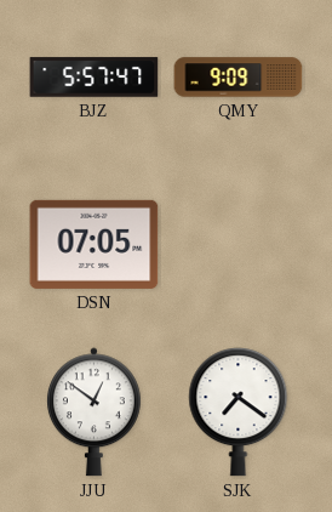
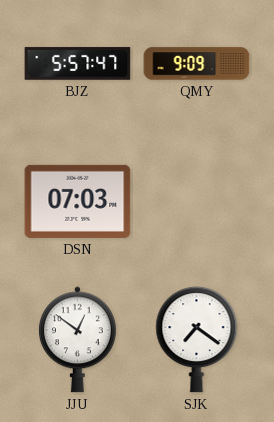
DSN: 07:05 -> 07:03 (78, 201)
